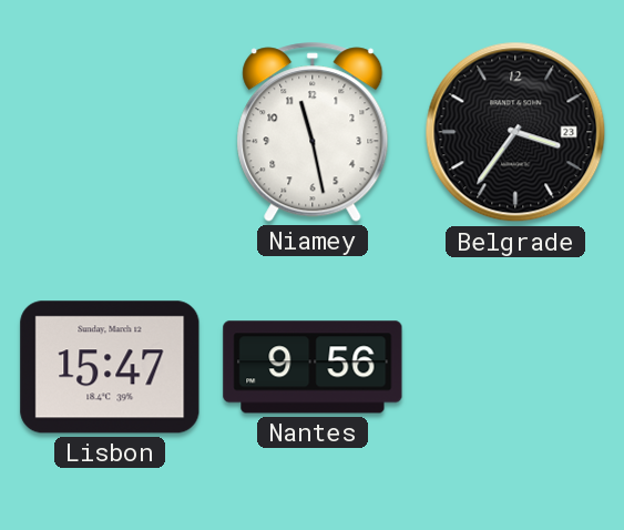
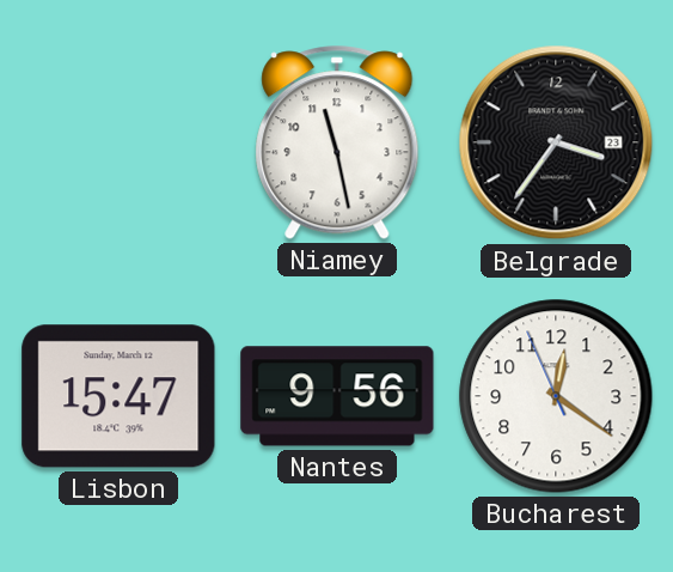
Bucharest: none -> 12:20 (556, 396)
